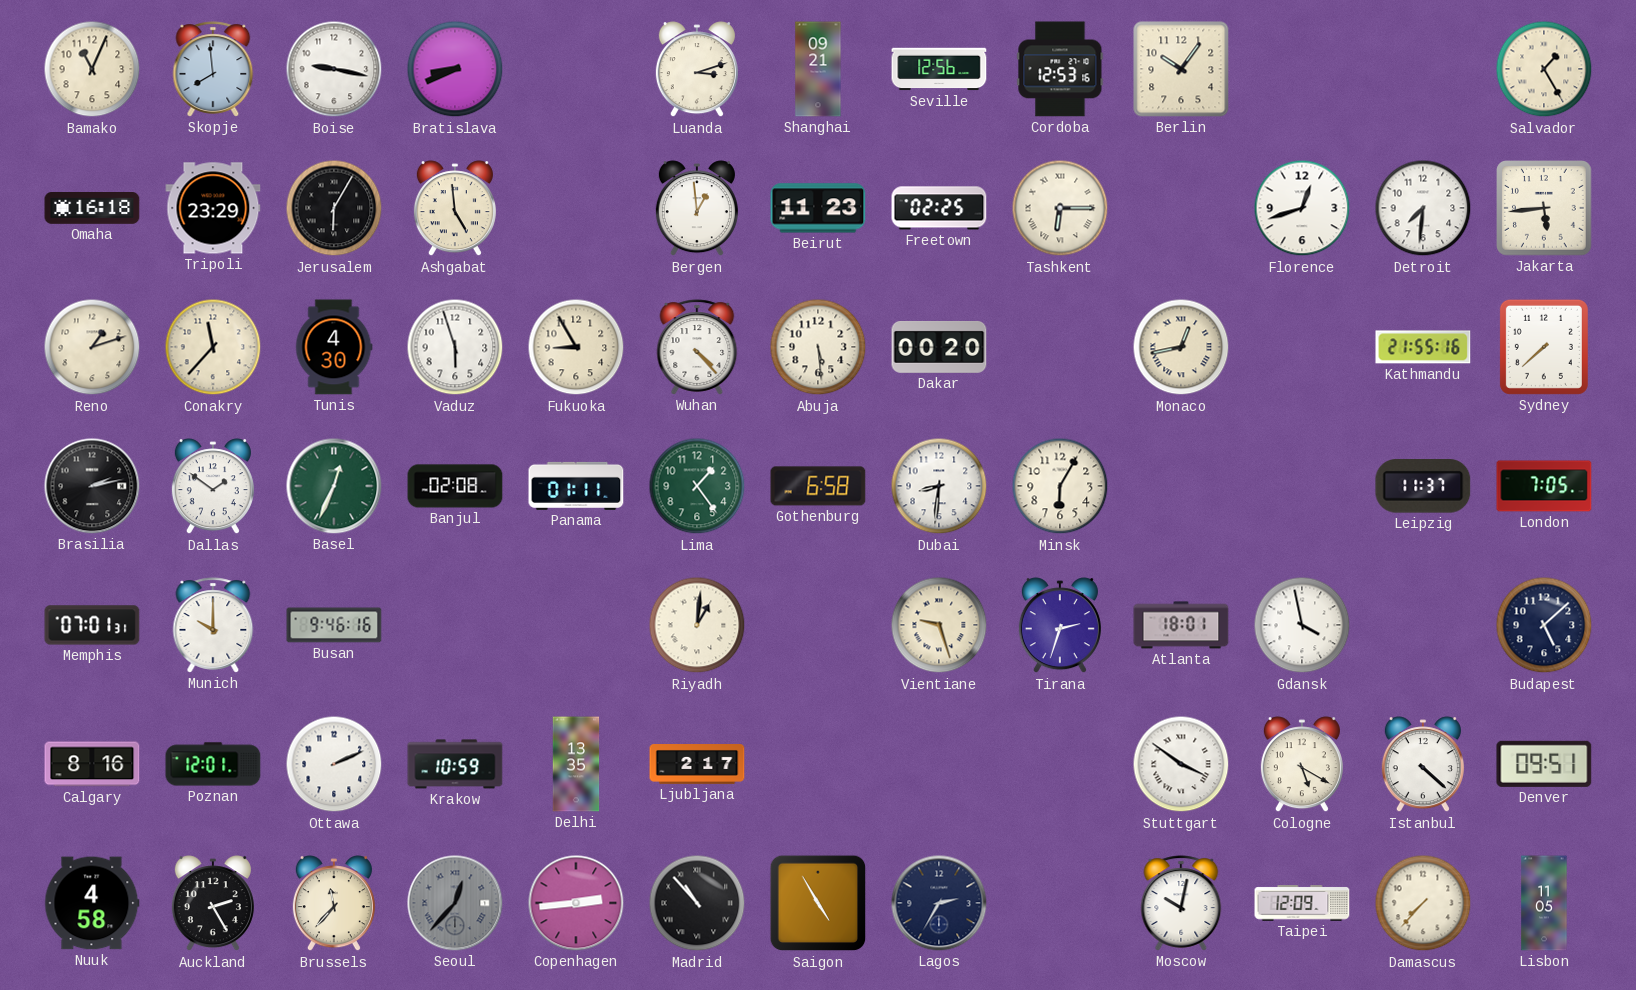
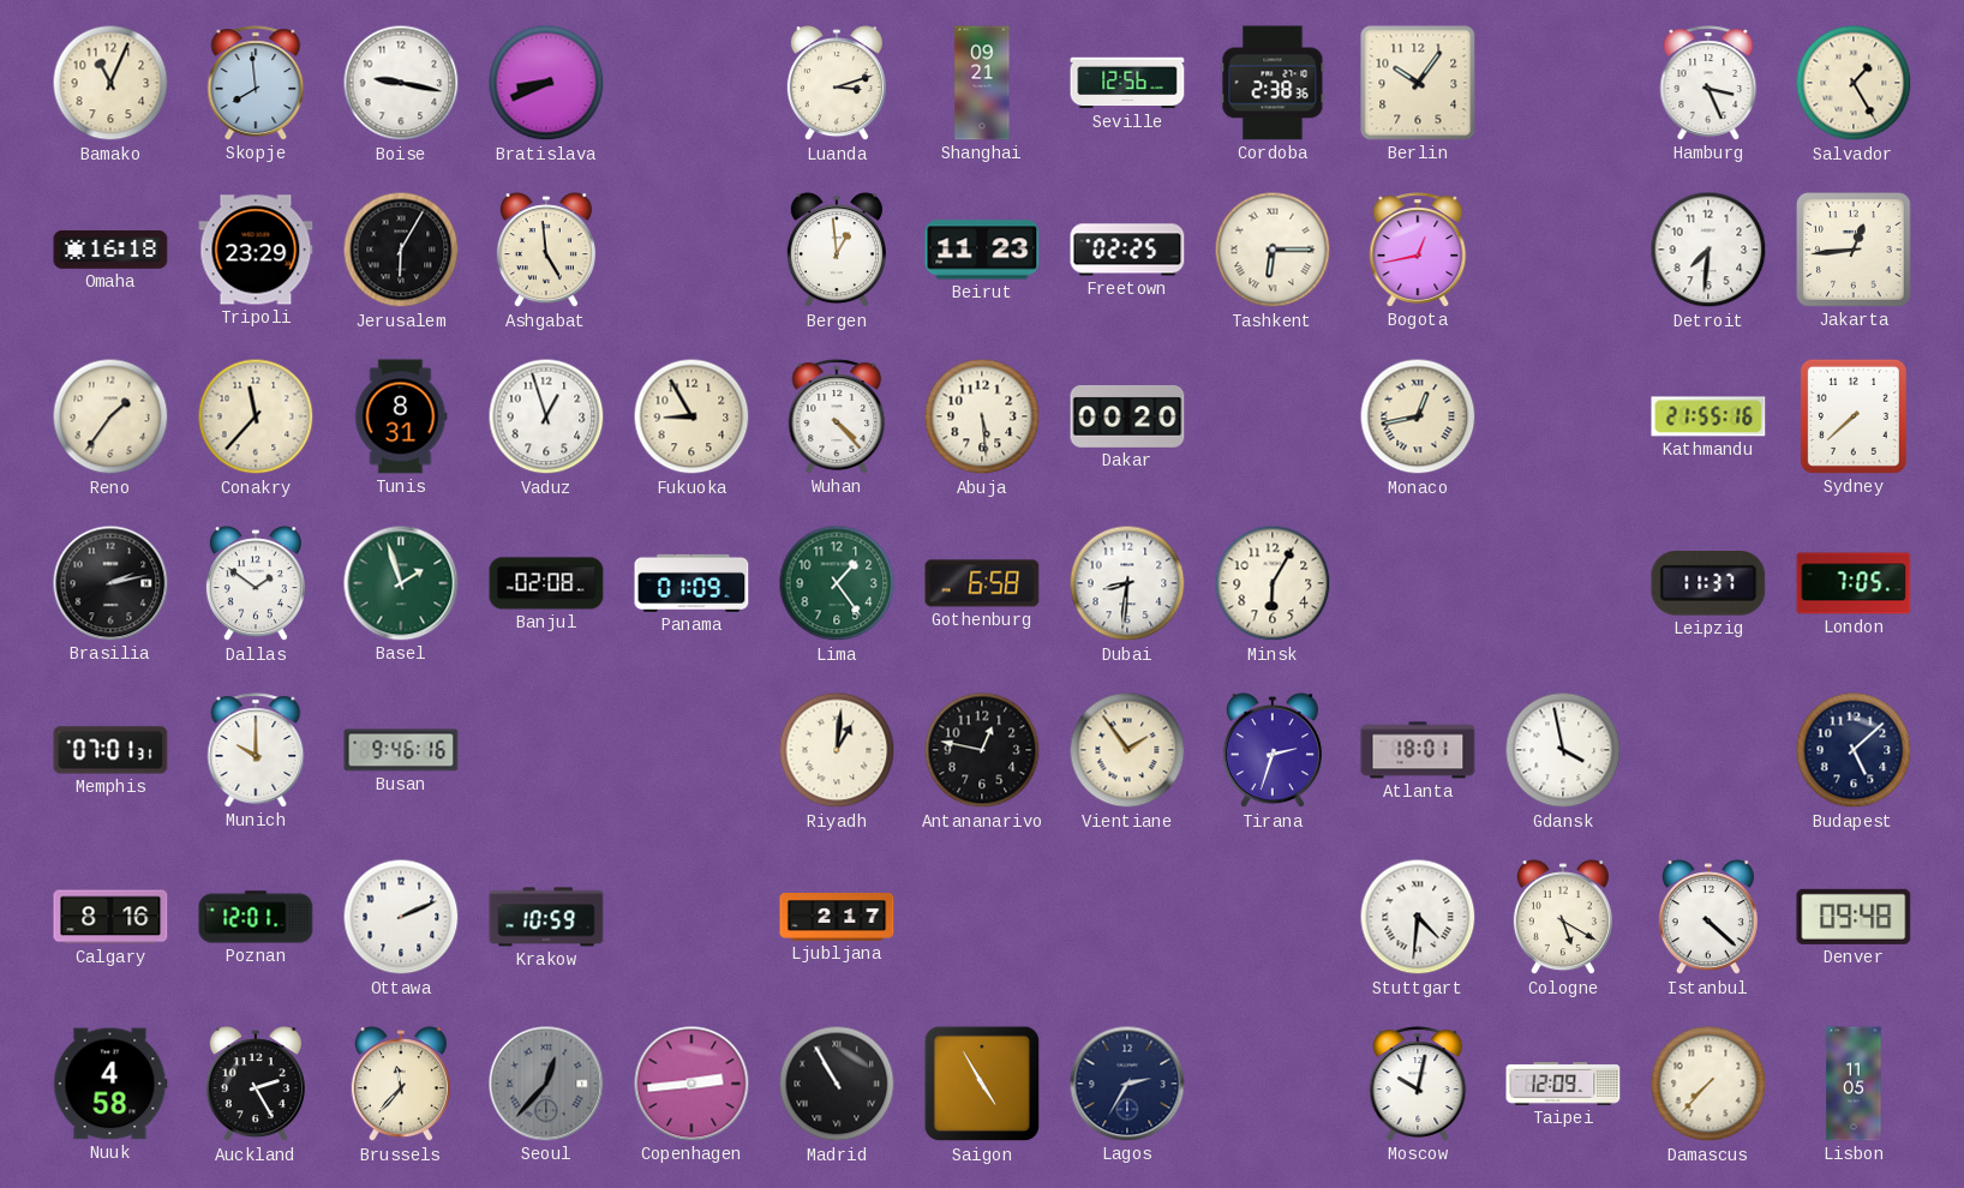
Cordoba: 12:53 -> 2:38 (1273, 83)
Hamburg: none -> 3:26 (1708, 83)
Bogota: none -> 12:43 (1418, 250)
Florence: 12:42 -> none (1302, 208)
Jakarta: 5:44 -> 12:44 (1855, 251)
Reno: 1:12 -> 1:36 (110, 416)
Tunis: 4:30 -> 8:31 (401, 416)
Vaduz: 5:57 -> 12:57 (546, 416)
Basel: 12:34 -> 1:57 (401, 583)
Panama: 01:11 -> 01:09 (691, 583)
Antananarivo: none -> 12:47 (982, 750)
Vientiane: 9:27 -> 1:54 (1127, 750)
Delhi: 13:35 -> none (576, 764)
Stuttgart: 3:51 -> 4:31 (1418, 917)
Denver: 09:51 -> 09:48 (1854, 917)
Madrid: 10:53 -> 10:55 (837, 1084)
